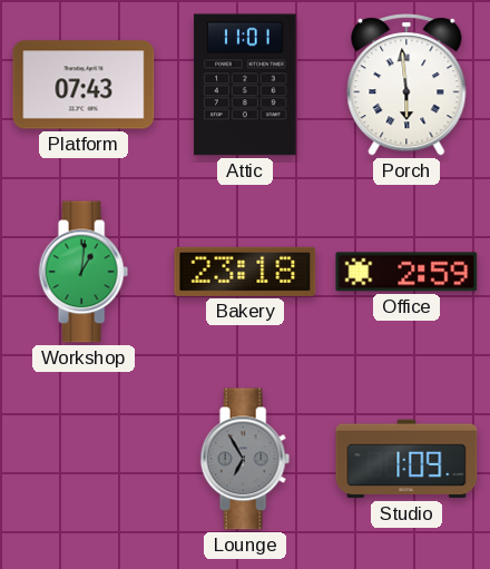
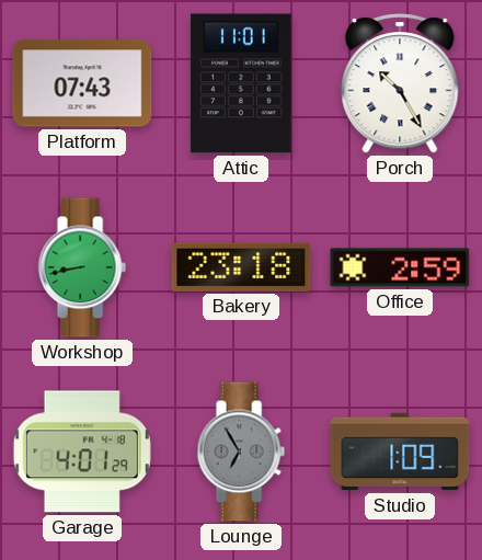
Porch: 5:59 -> 10:25 (400, 83)
Workshop: 1:01 -> 8:43 (82, 267)
Garage: none -> 4:01 (82, 452)
